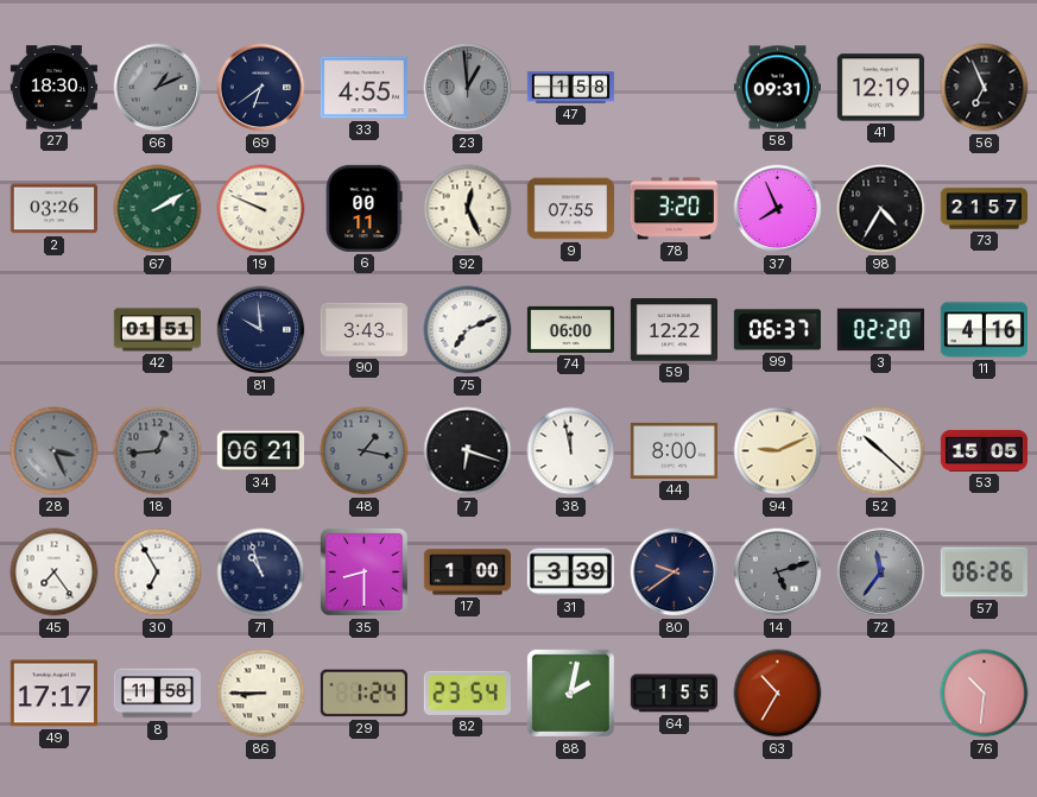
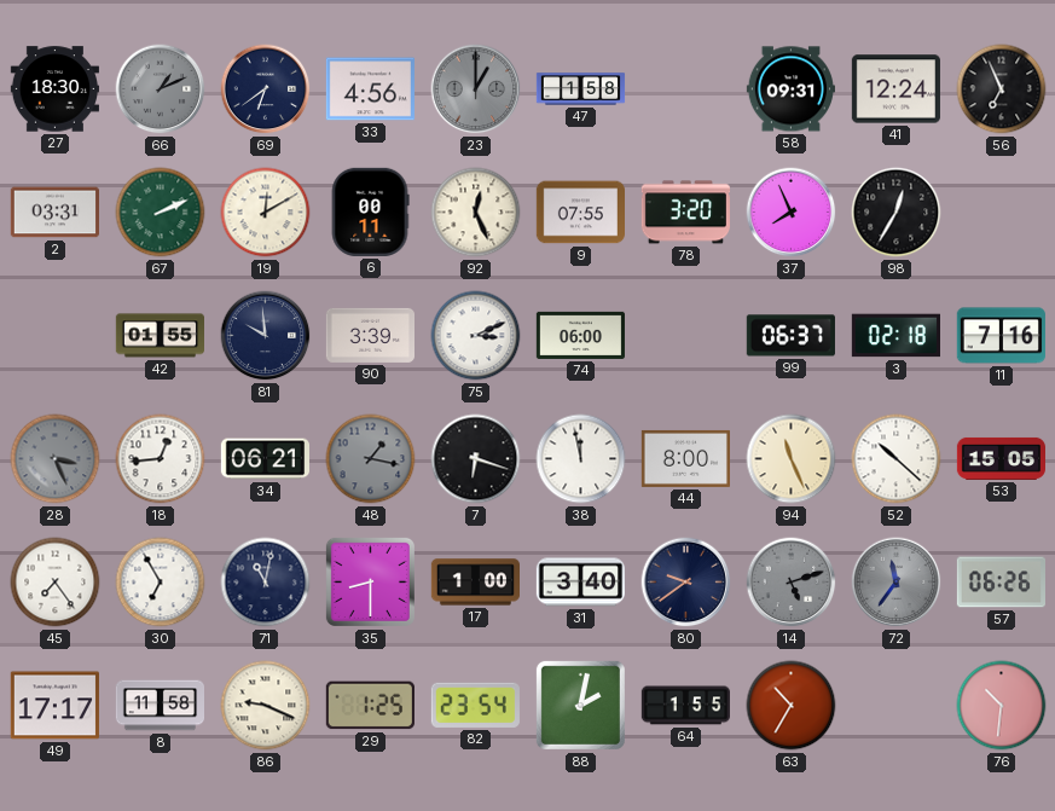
33: 4:55 -> 4:56 (370, 89)
23: 12:59 -> 1:00 (476, 89)
41: 12:19 -> 12:24 (895, 89)
2: 03:26 -> 03:31 (54, 213)
67: 2:10 -> 2:11 (161, 213)
19: 9:49 -> 12:10 (266, 213)
98: 4:35 -> 12:35 (897, 213)
73: 21:57 -> none (984, 209)
42: 01:51 -> 01:55 (160, 336)
90: 3:43 -> 3:39 (370, 335)
75: 7:11 -> 3:11 (476, 336)
59: 12:22 -> none (674, 330)
3: 02:20 -> 02:18 (895, 336)
11: 4:16 -> 7:16 (1001, 336)
18 dial: grey -> white (161, 459)
94: 9:11 -> 11:26 (792, 459)
71: 10:57 -> 11:02 (266, 583)
31: 3:39 -> 3:40 (580, 583)
86: 8:45 -> 9:19 (266, 706)
29: 1:24 -> 1:25 (370, 706)
